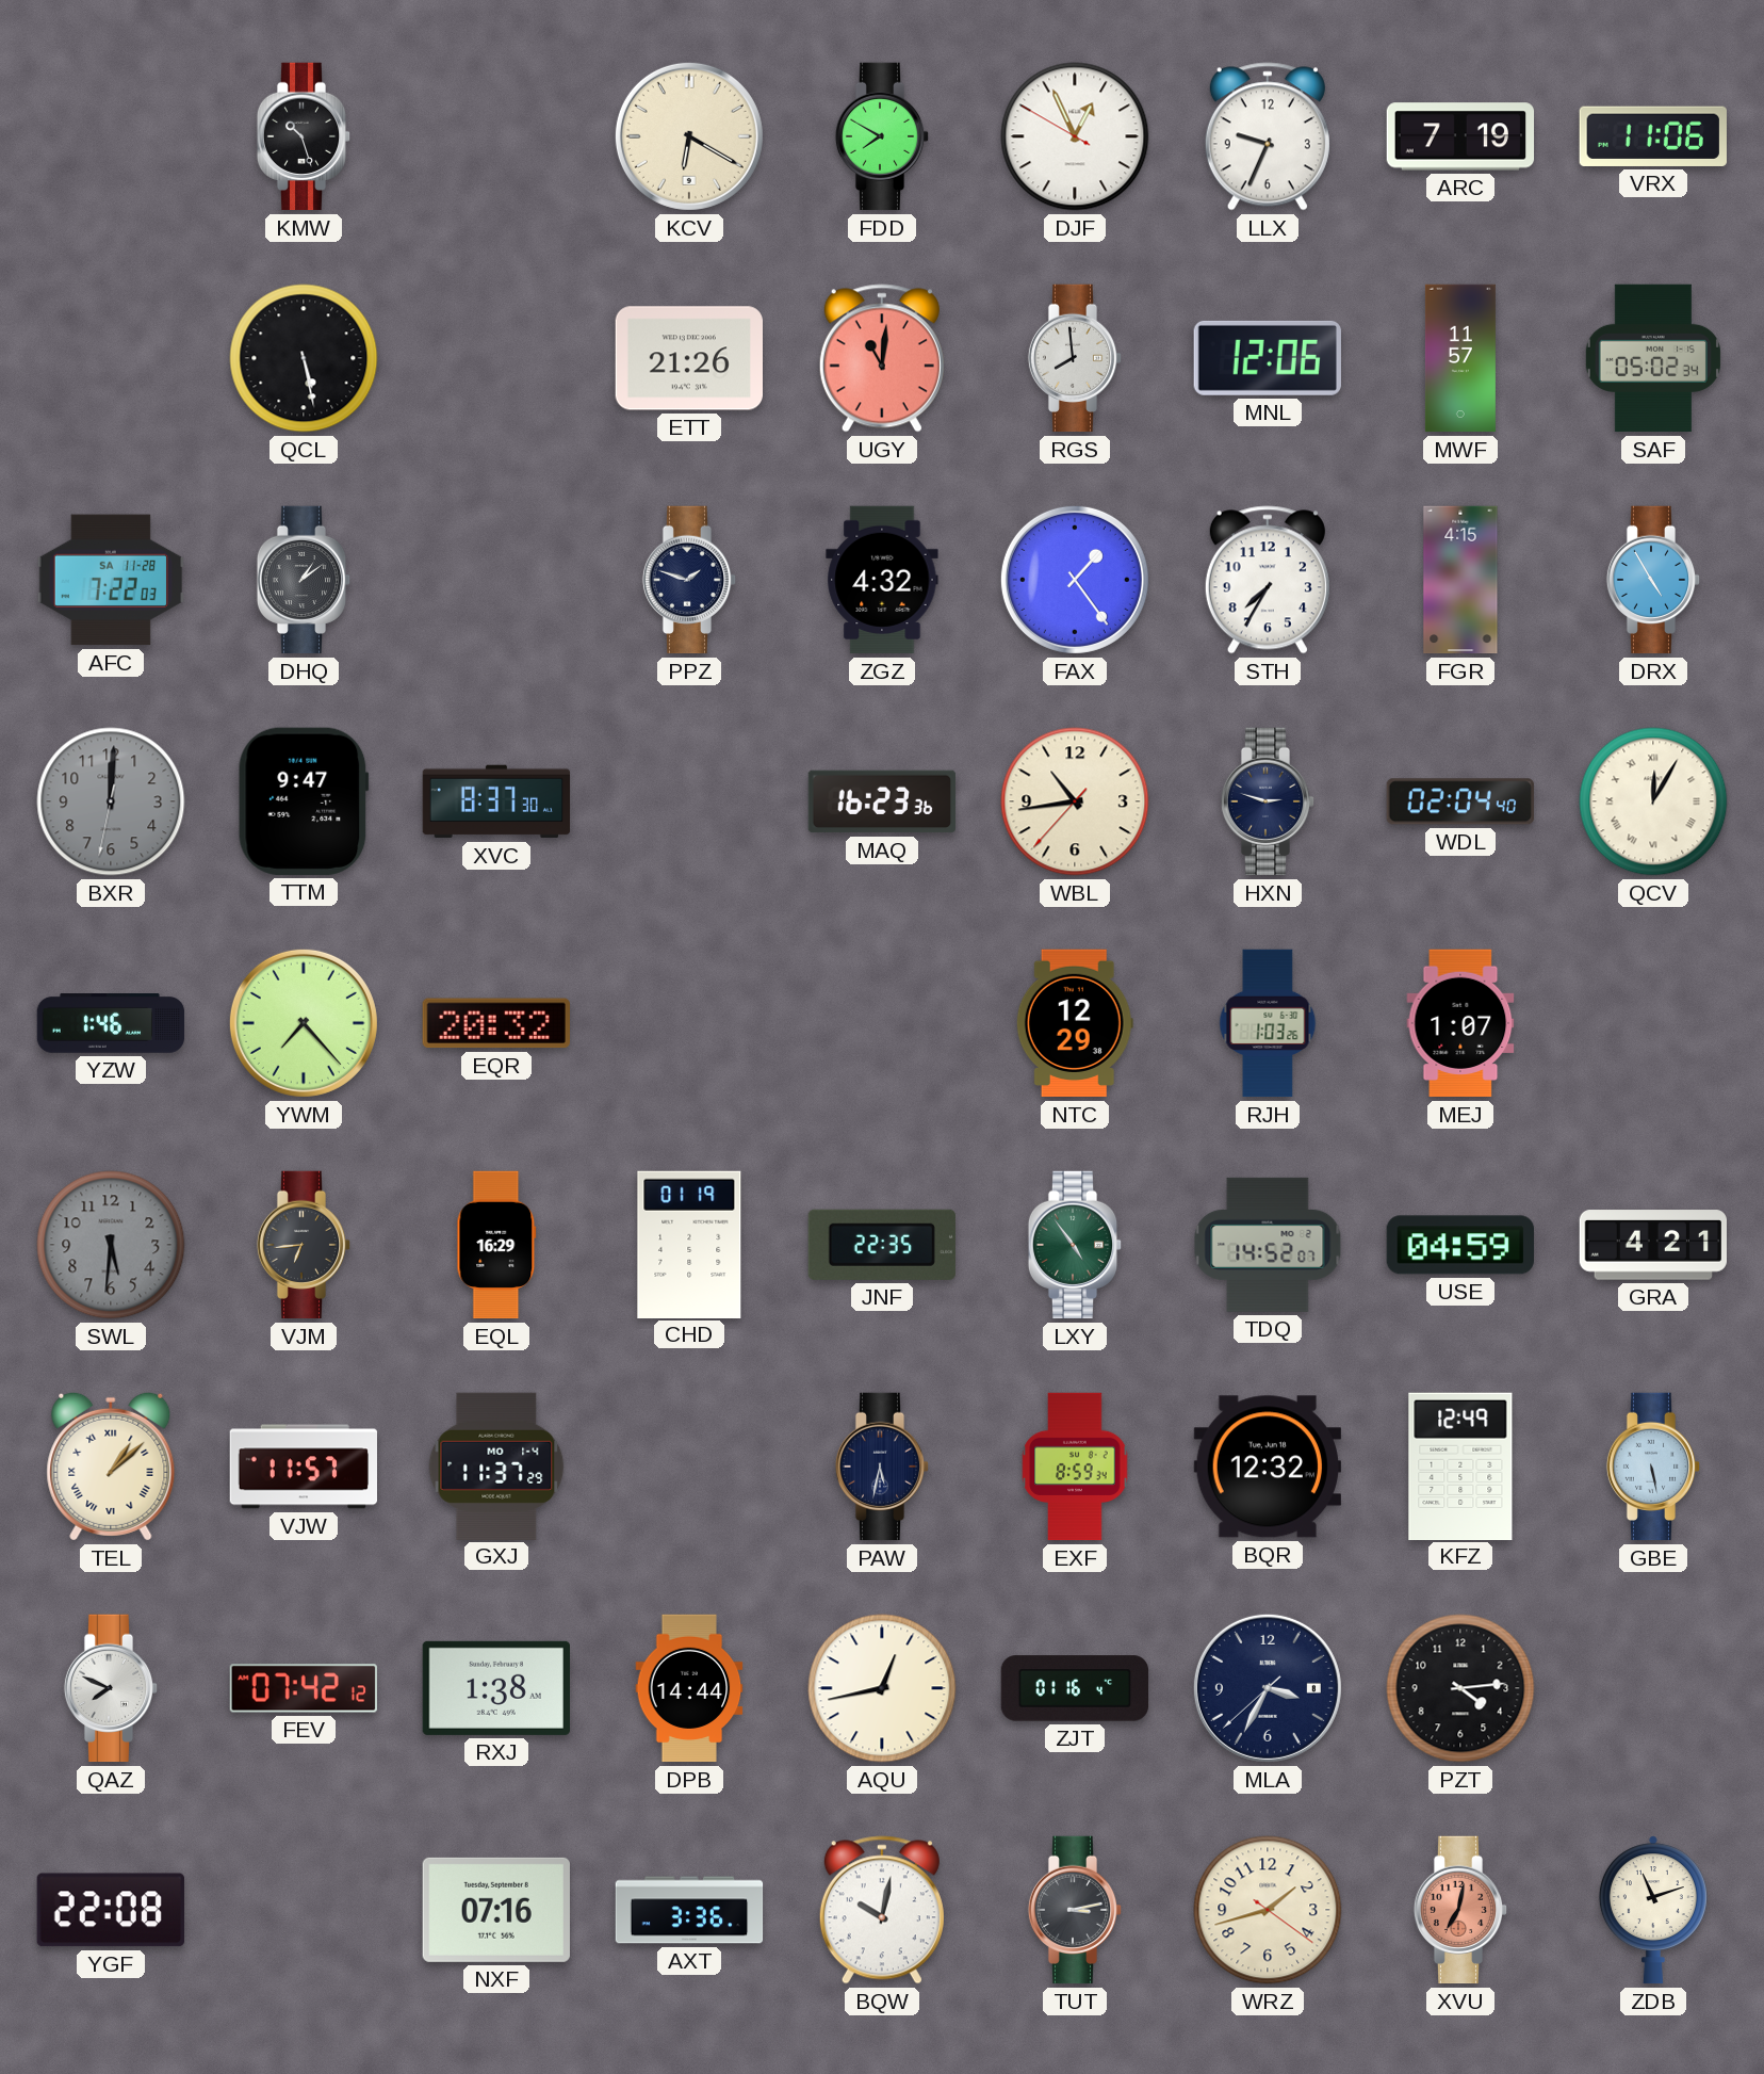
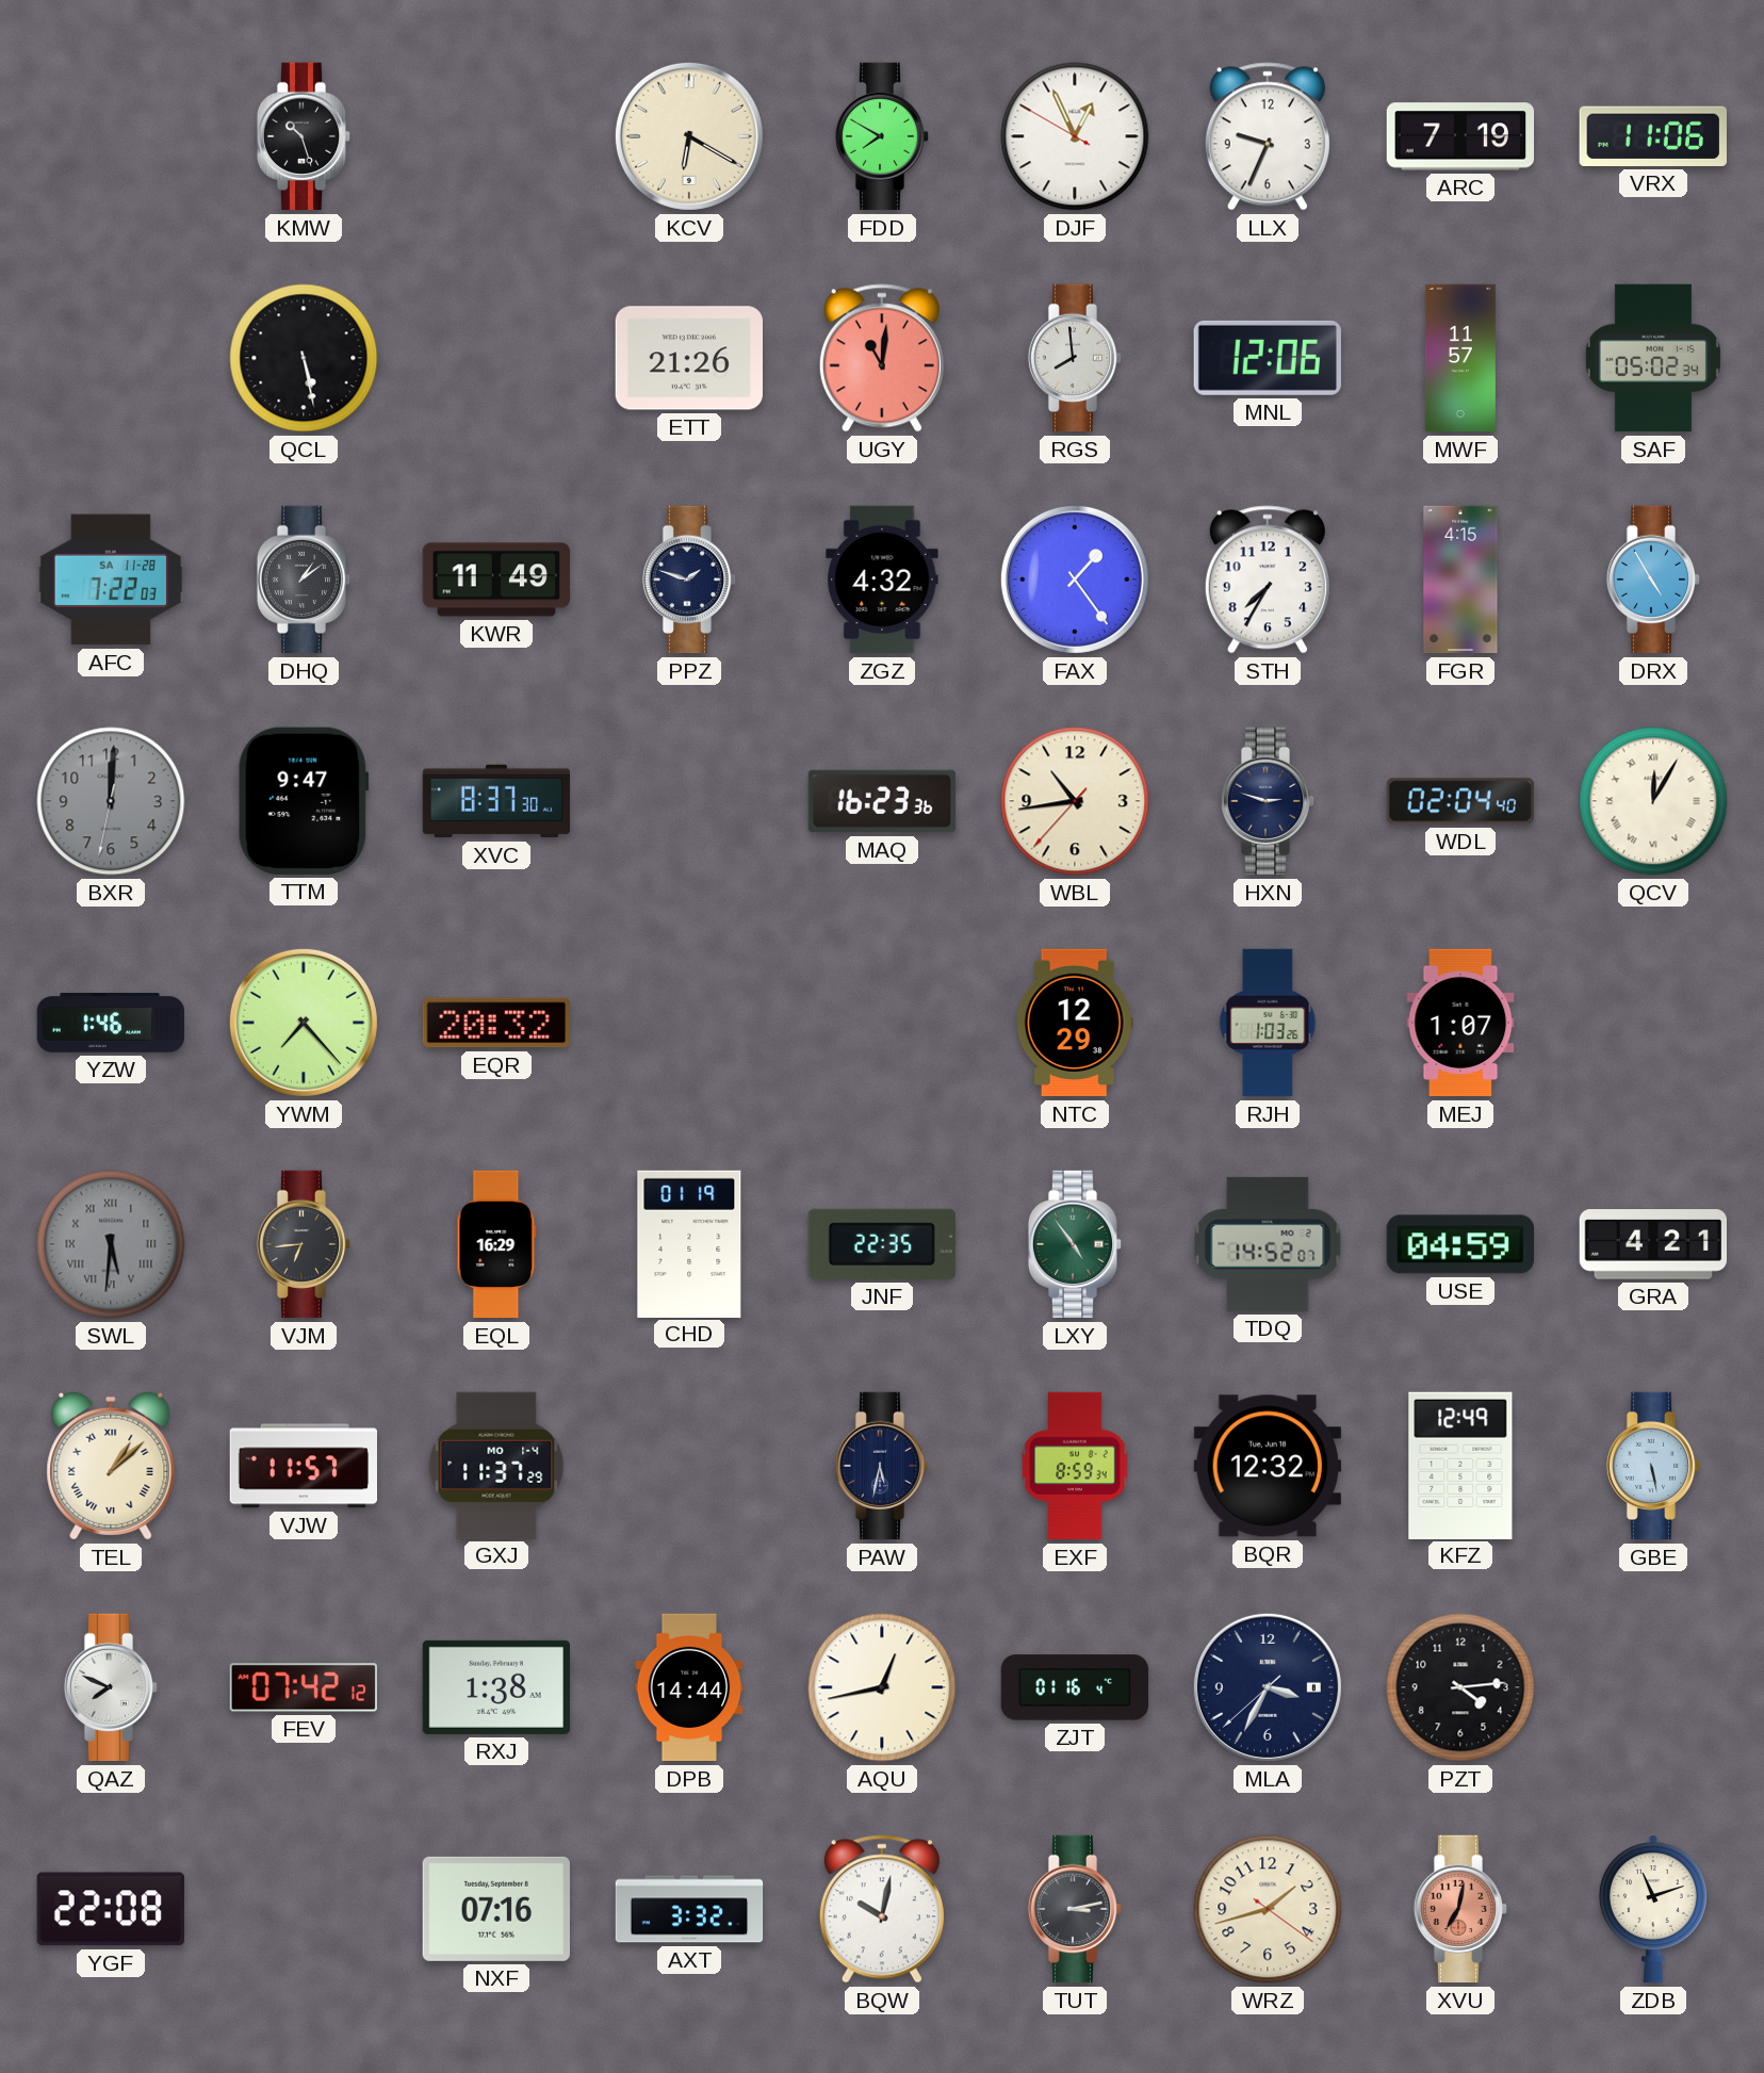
KWR: none -> 11:49 (496, 580)
SWL numerals: Arabic -> Roman (111, 1244)
AXT: 3:36 -> 3:32 (689, 1909)
